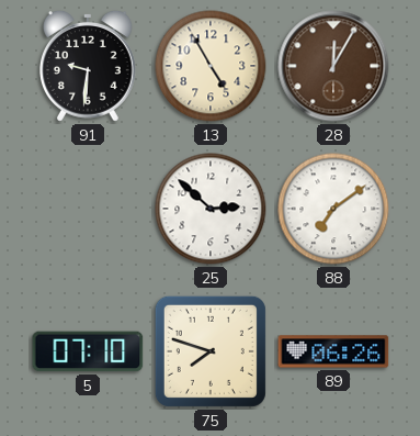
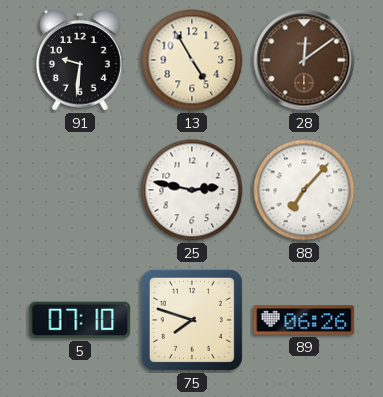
28: 12:05 -> 12:09 (304, 60)
25: 2:52 -> 2:47 (192, 190)
88: 7:09 -> 7:07 (304, 190)
